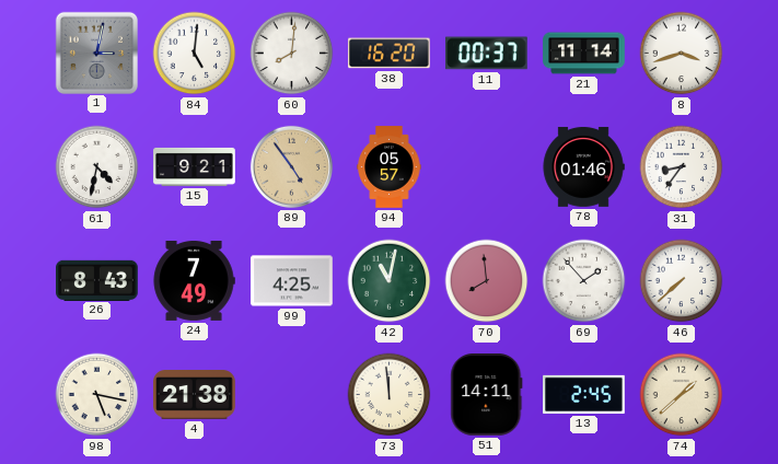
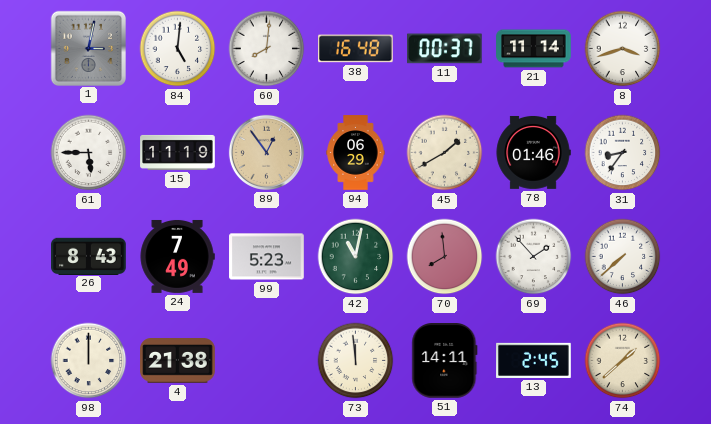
38: 16:20 -> 16:48 (356, 49)
61: 4:32 -> 5:45 (89, 153)
15: 9:21 -> 11:19 (178, 152)
89: 4:54 -> 12:54 (266, 152)
94: 05:57 -> 06:29 (356, 153)
45: none -> 1:40 (445, 153)
99: 4:25 -> 5:23 (267, 257)
98: 5:17 -> 12:00 (89, 361)
